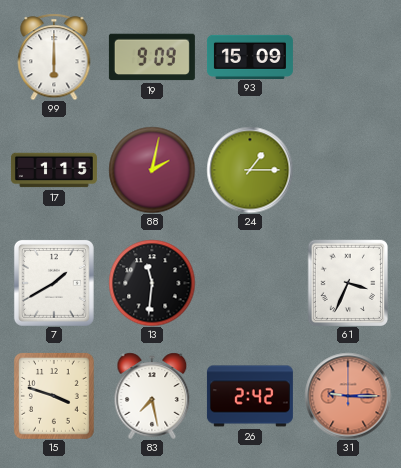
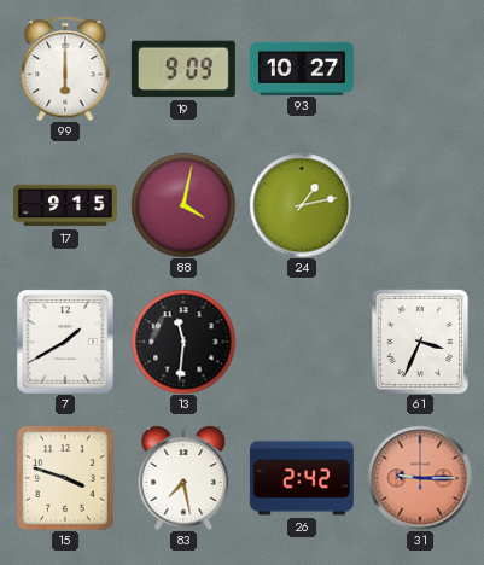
93: 15:09 -> 10:27 (302, 68)
17: 1:15 -> 9:15 (65, 205)
88: 2:02 -> 4:02 (183, 205)
24: 1:15 -> 1:13 (302, 205)
